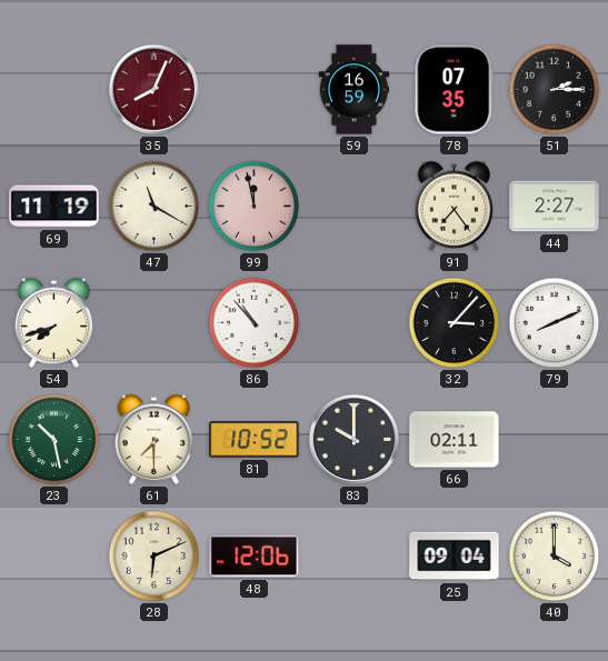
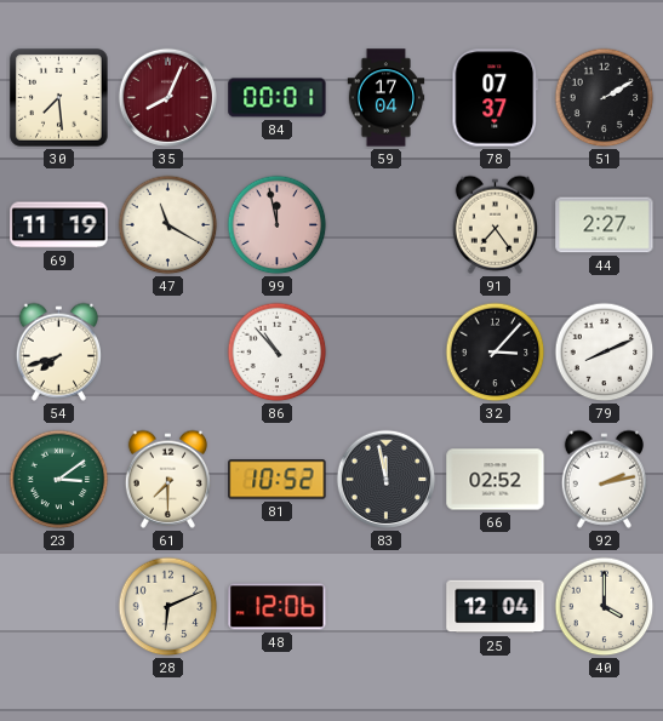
30: none -> 7:29 (59, 98)
84: none -> 00:01 (278, 98)
59: 16:59 -> 17:04 (387, 98)
78: 07:35 -> 07:37 (496, 98)
51: 2:15 -> 2:10 (605, 98)
23: 10:28 -> 3:09 (59, 480)
83: 10:00 -> 11:58 (387, 480)
66: 02:11 -> 02:52 (496, 480)
92: none -> 2:13 (604, 479)
25: 09:04 -> 12:04 (496, 607)
